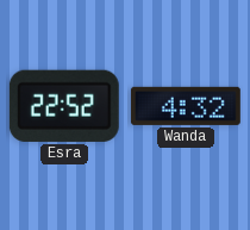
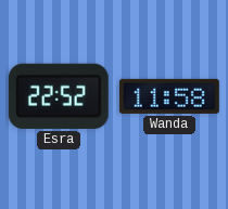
Wanda: 4:32 -> 11:58 (169, 96)
